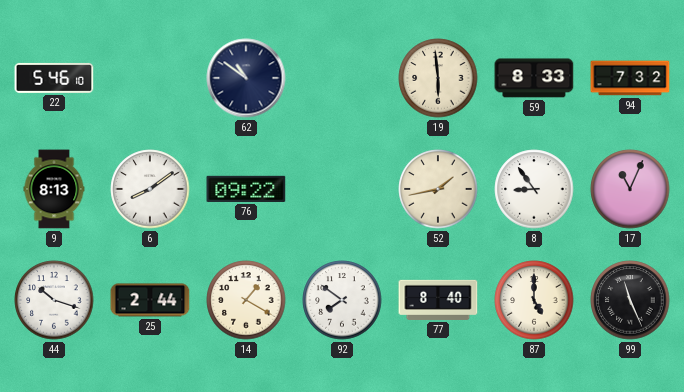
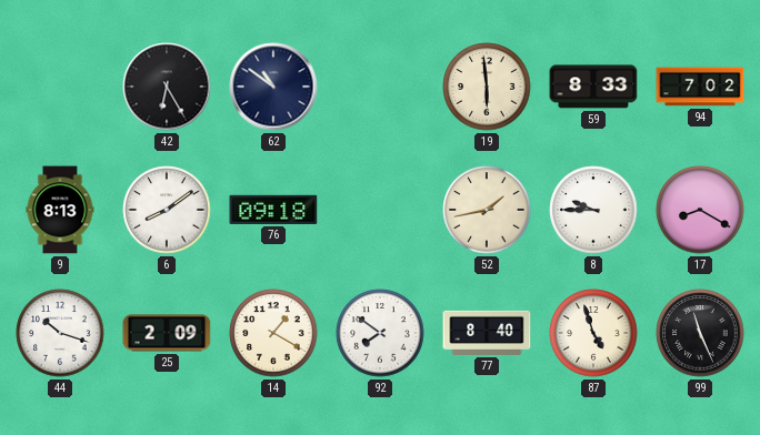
22: 5:46 -> none (54, 78)
42: none -> 6:25 (167, 87)
94: 7:32 -> 7:02 (700, 87)
76: 09:22 -> 09:18 (273, 210)
8: 8:54 -> 9:45 (593, 210)
17: 11:04 -> 8:20 (700, 210)
25: 2:44 -> 2:09 (167, 333)
87: 5:00 -> 4:57 (593, 333)
